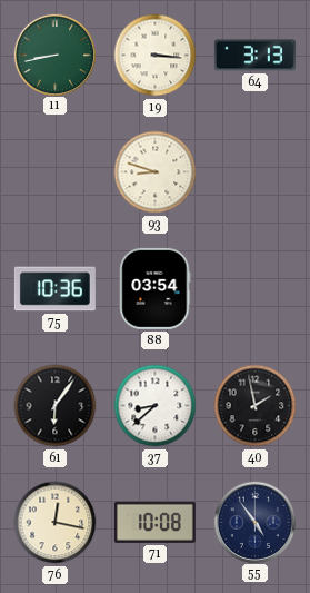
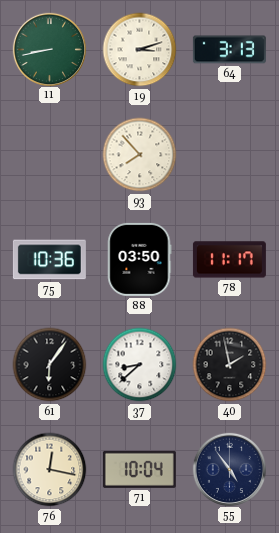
19: 3:16 -> 3:12 (140, 50)
93: 8:48 -> 7:53 (140, 155)
88: 03:54 -> 03:50 (140, 259)
78: none -> 11:17 (229, 260)
71: 10:08 -> 10:04 (139, 469)
